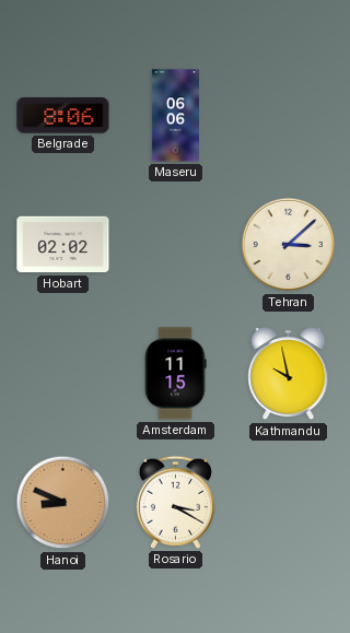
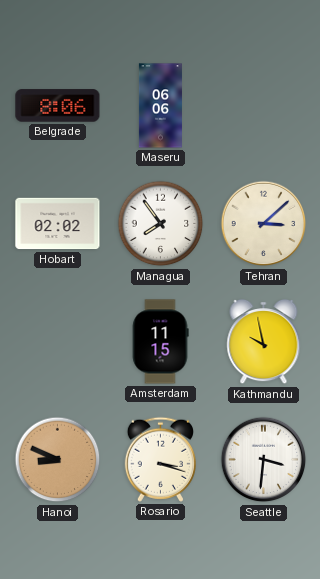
Managua: none -> 7:54 (161, 224)
Rosario: 3:20 -> 3:18 (160, 459)
Seattle: none -> 3:31 (264, 460)
